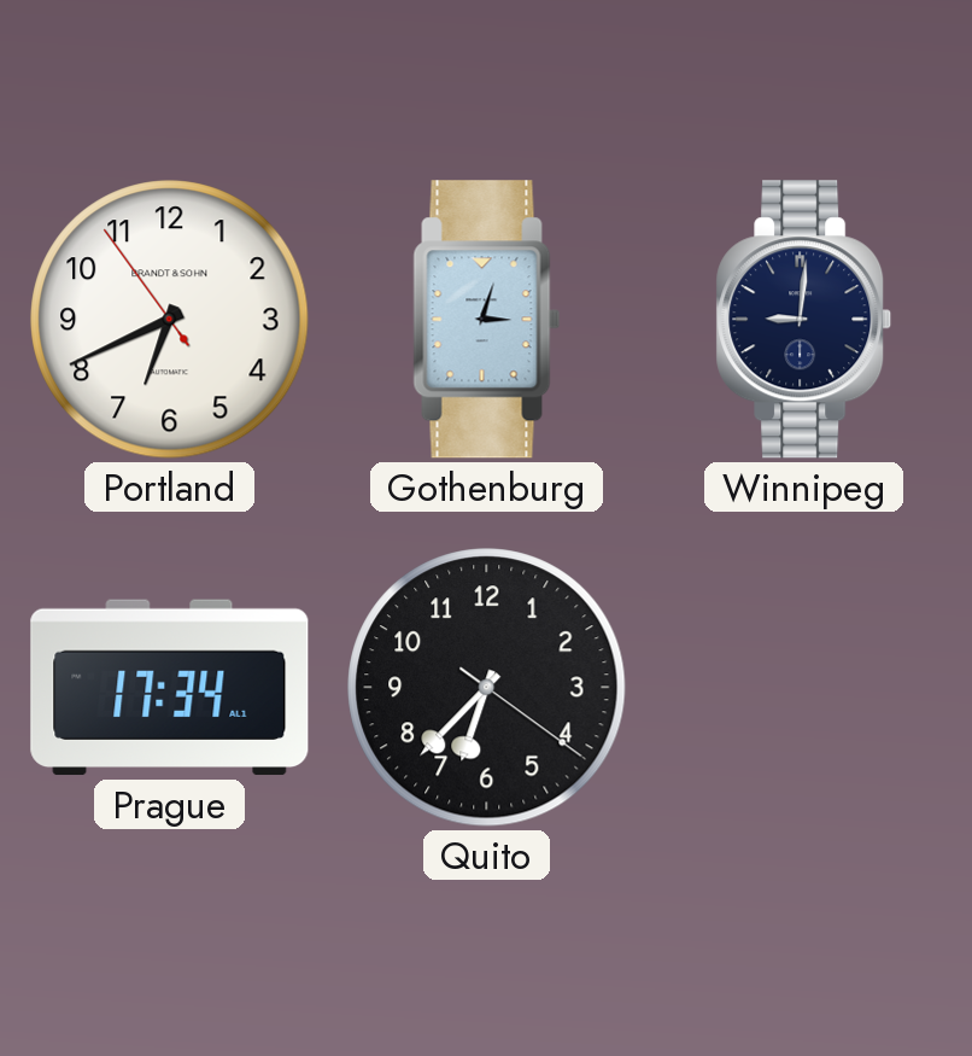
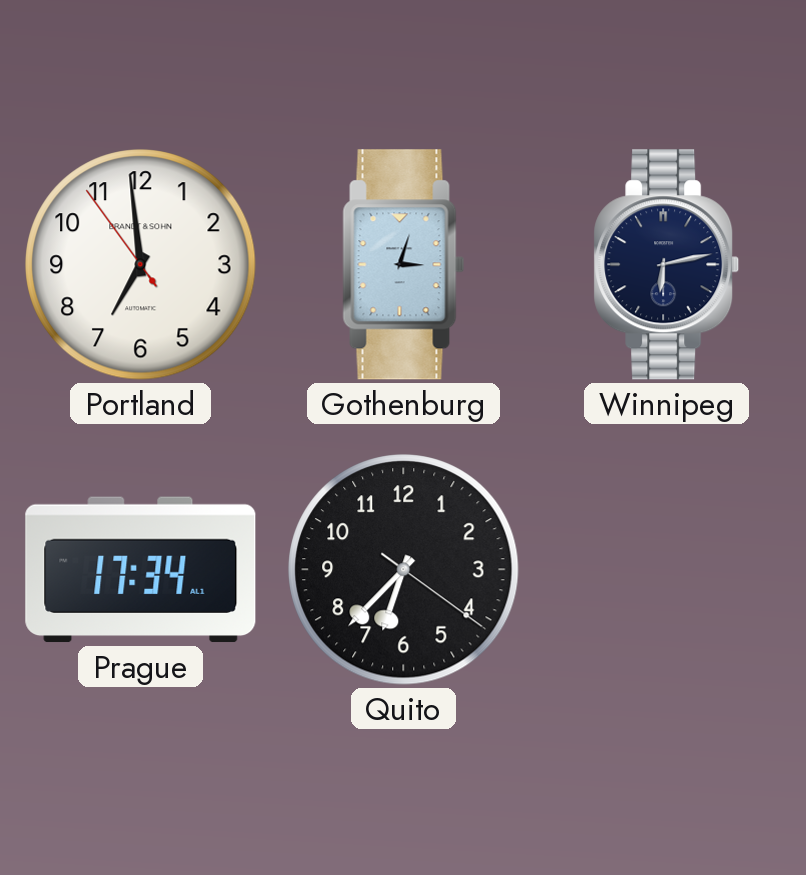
Portland: 6:40 -> 6:58 (141, 265)
Winnipeg: 9:01 -> 6:13 (667, 265)
